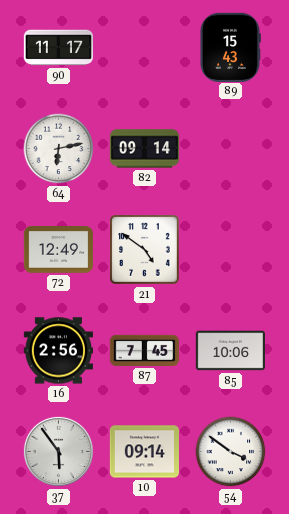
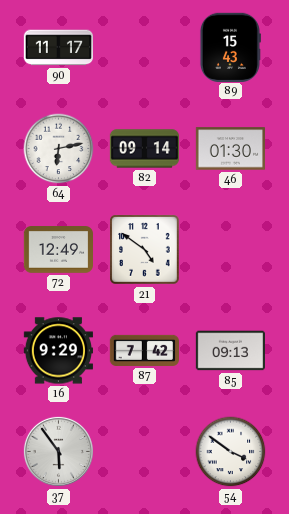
46: none -> 01:30 (230, 149)
16: 2:56 -> 9:29 (58, 351)
87: 7:45 -> 7:42 (144, 350)
85: 10:06 -> 09:13 (230, 351)
10: 09:14 -> none (144, 452)
